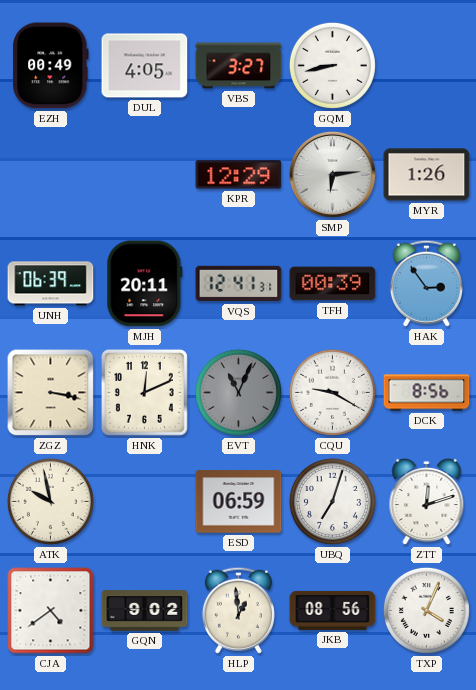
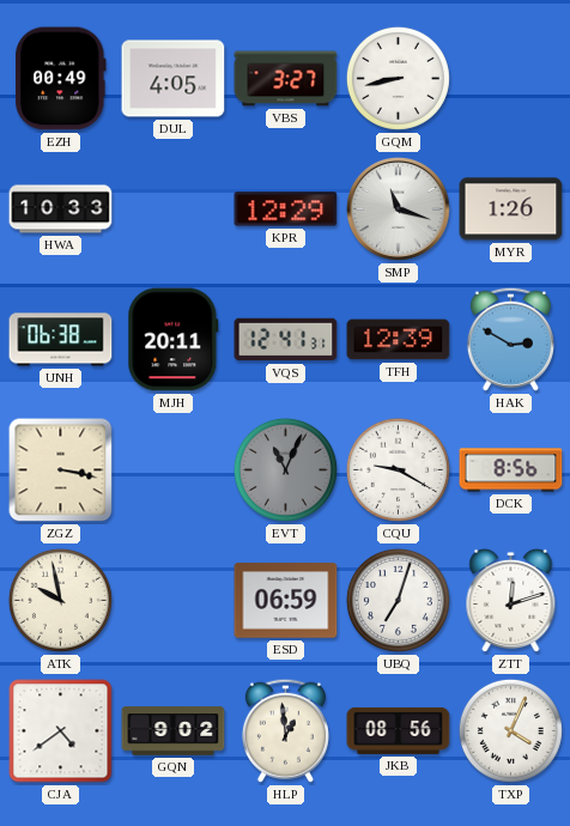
HWA: none -> 10:33 (61, 209)
SMP: 6:14 -> 11:18 (398, 208)
UNH: 06:39 -> 06:38 (61, 340)
TFH: 00:39 -> 12:39 (399, 340)
HAK: 2:54 -> 2:50 (510, 339)
HNK: 12:11 -> none (144, 392)
